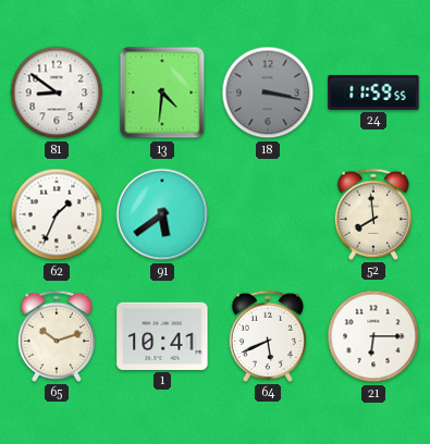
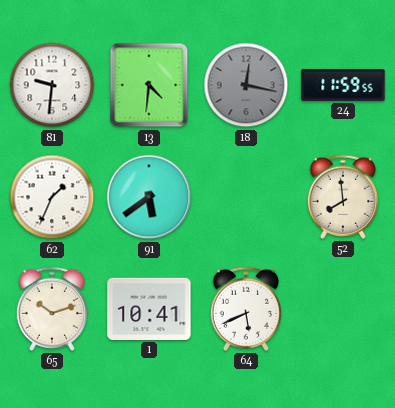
81: 8:51 -> 9:31 (52, 85)
18: 3:17 -> 12:17 (246, 85)
21: 6:15 -> none (373, 336)
